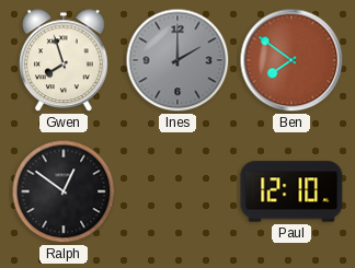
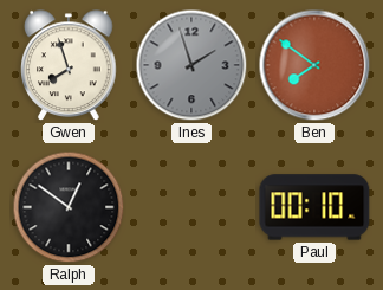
Ines: 2:00 -> 1:57 (191, 65)
Paul: 12:10 -> 00:10 (314, 207)
